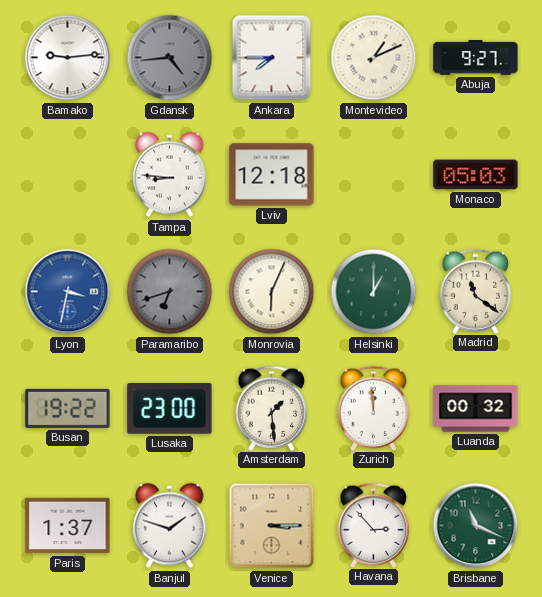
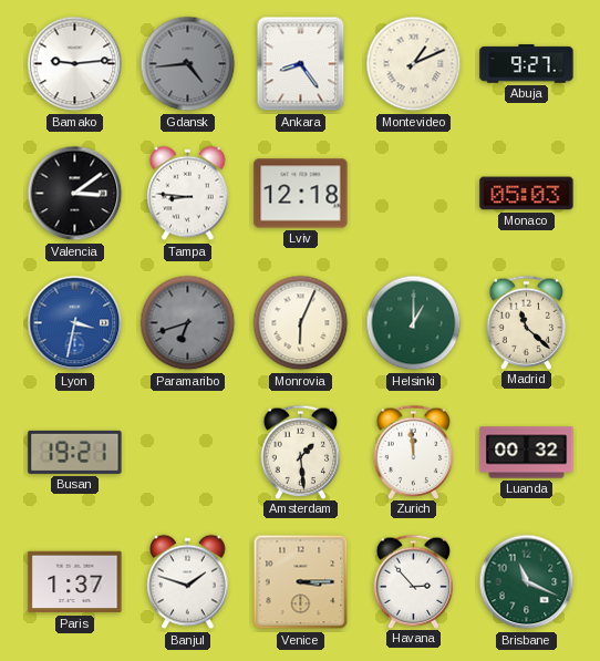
Ankara: 7:45 -> 8:24 (301, 64)
Valencia: none -> 3:09 (75, 194)
Madrid: 11:21 -> 11:22 (527, 322)
Busan: 19:22 -> 19:21 (75, 452)
Lusaka: 23:00 -> none (170, 409)
